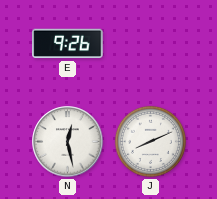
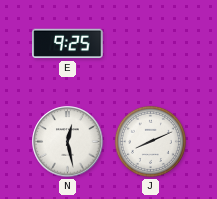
E: 9:26 -> 9:25 (68, 44)
